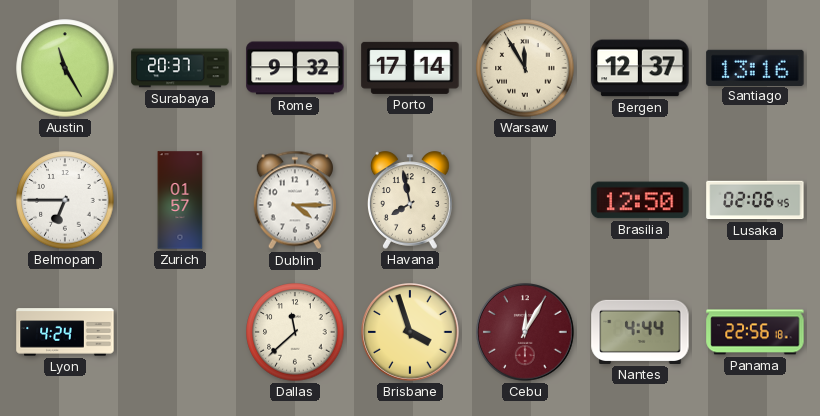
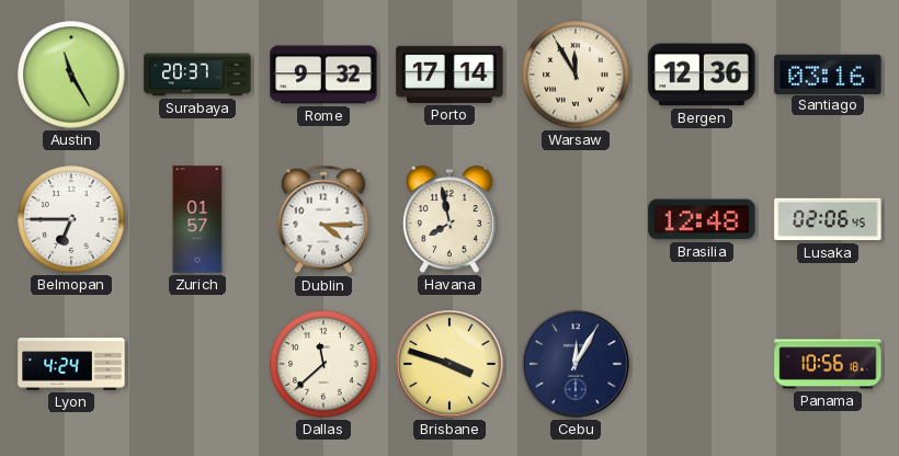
Bergen: 12:37 -> 12:36 (702, 75)
Santiago: 13:16 -> 03:16 (828, 73)
Brasilia: 12:50 -> 12:48 (702, 219)
Brisbane: 3:57 -> 3:48 (451, 365)
Cebu dial: burgundy -> navy (577, 365)
Nantes: 4:44 -> none (640, 332)
Panama: 22:56 -> 10:56 (828, 364)
